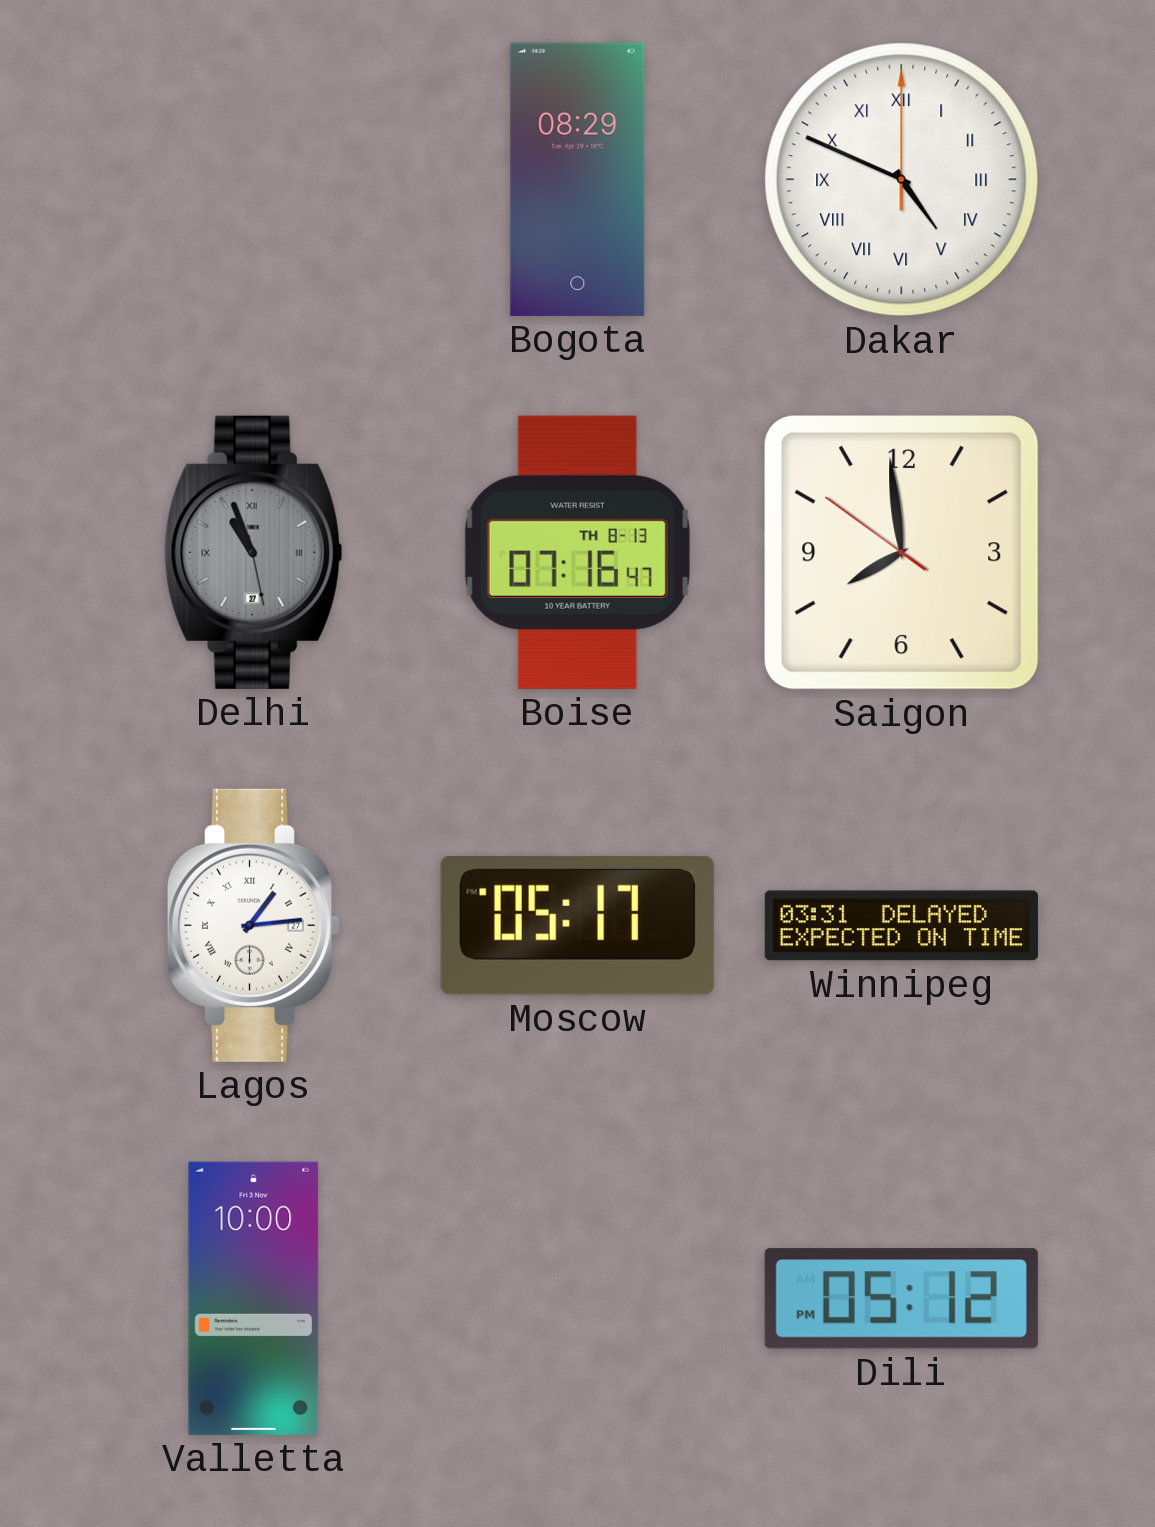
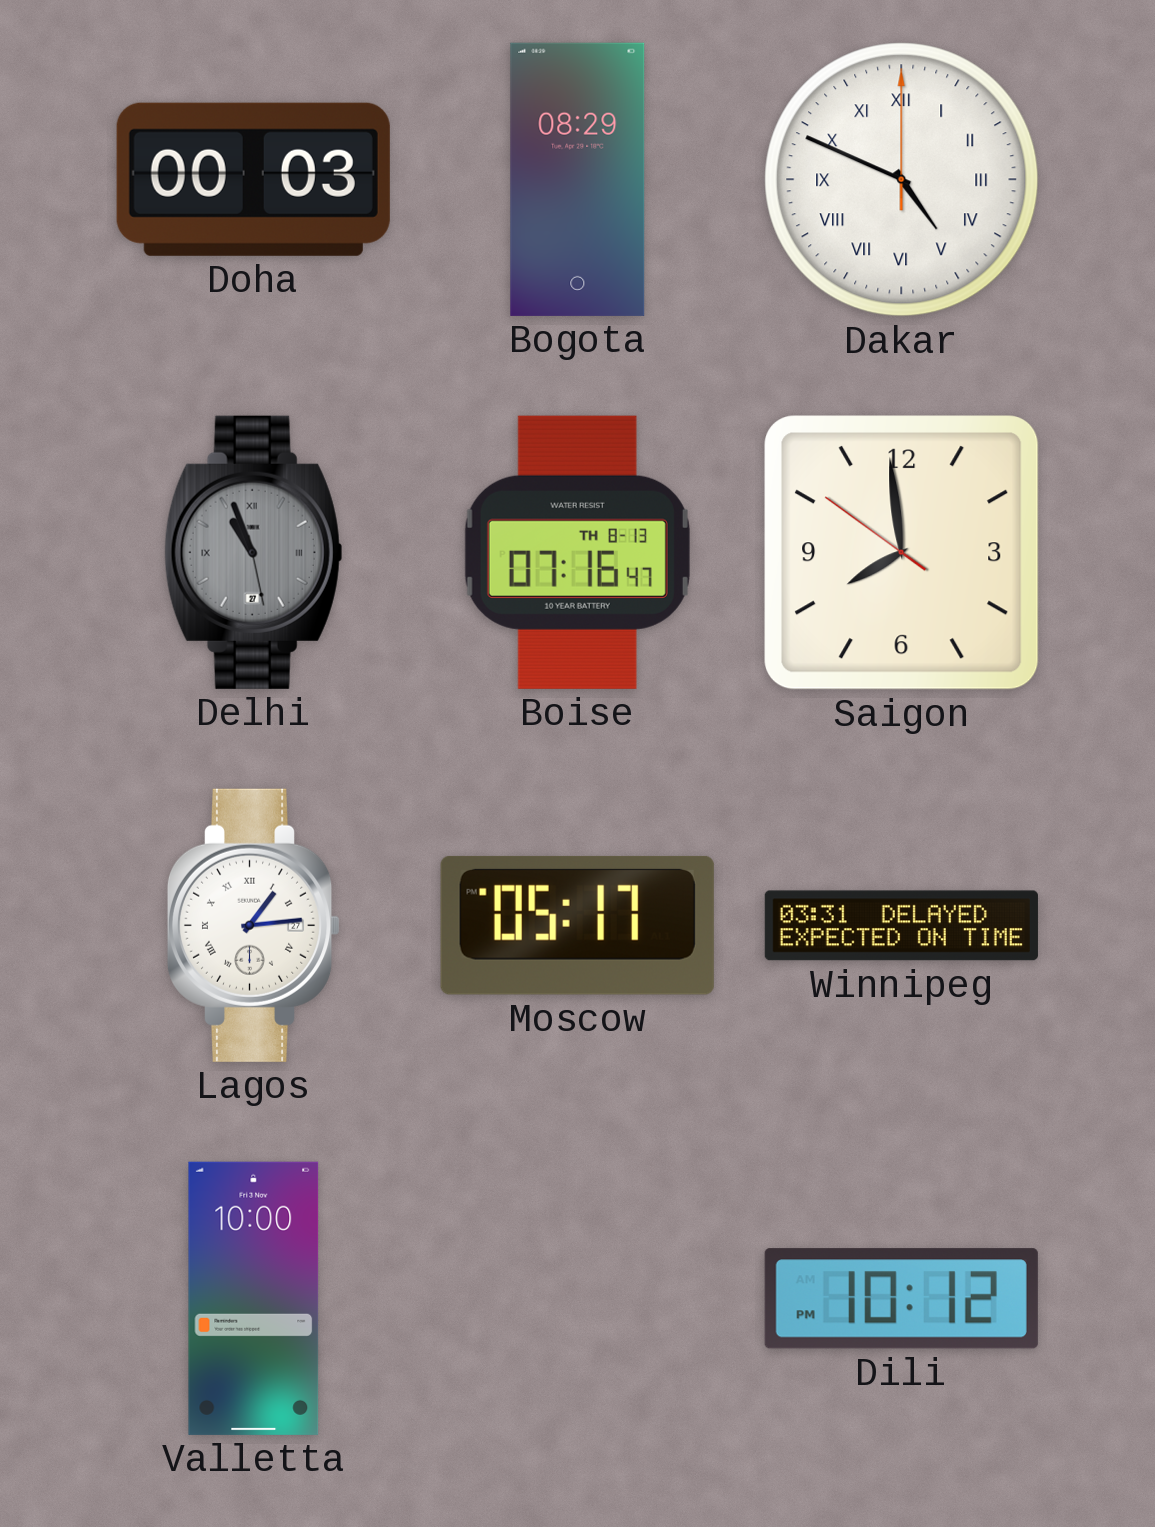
Doha: none -> 00:03 (253, 179)
Dili: 05:12 -> 10:12 (901, 1299)
